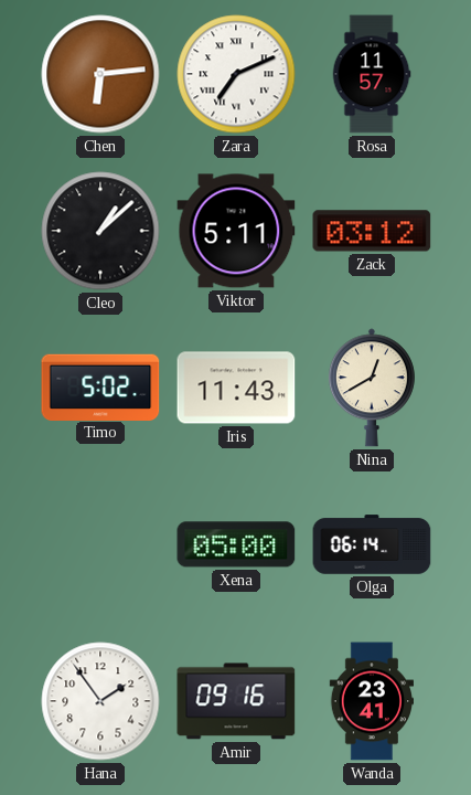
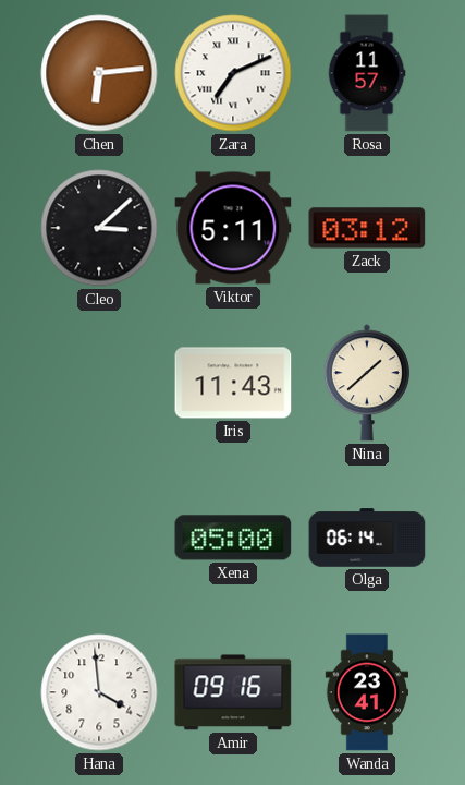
Cleo: 1:08 -> 3:08 (99, 228)
Timo: 5:02 -> none (100, 386)
Nina: 12:40 -> 1:38 (367, 383)
Hana: 1:54 -> 3:59 (99, 692)
